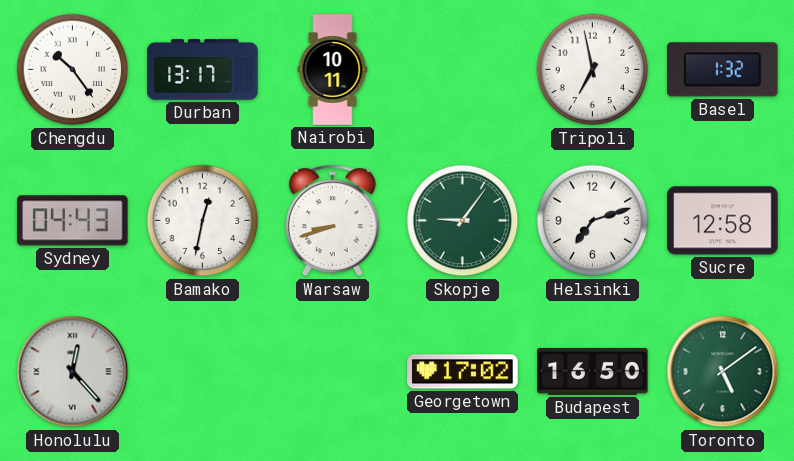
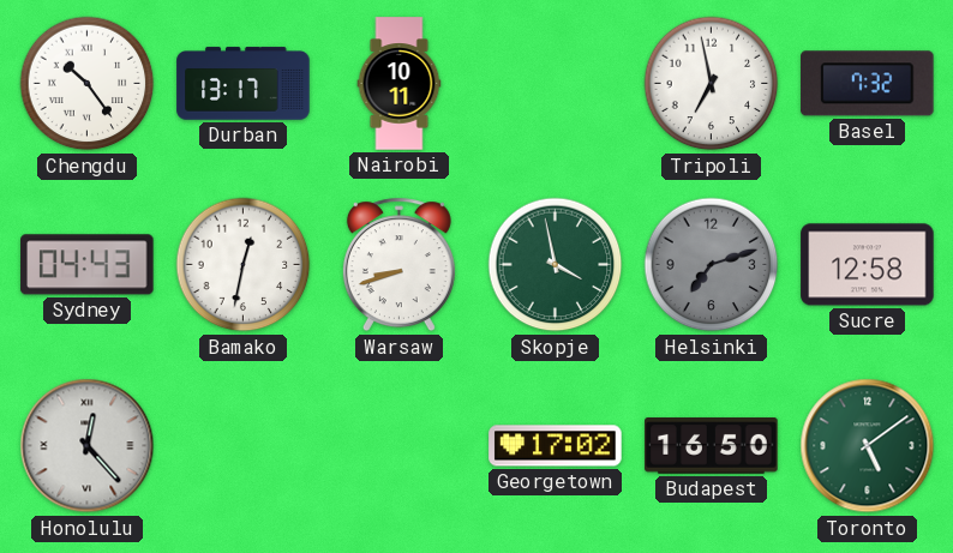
Basel: 1:32 -> 7:32 (868, 84)
Skopje: 9:06 -> 3:58 (556, 265)
Helsinki dial: white -> grey (712, 265)
